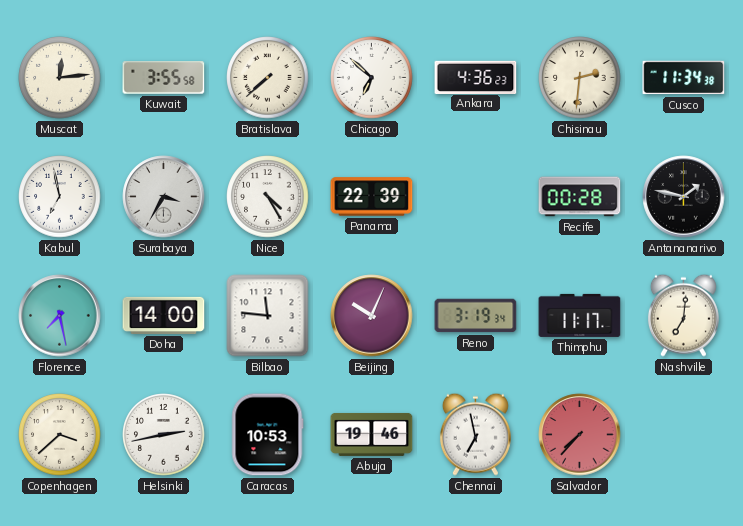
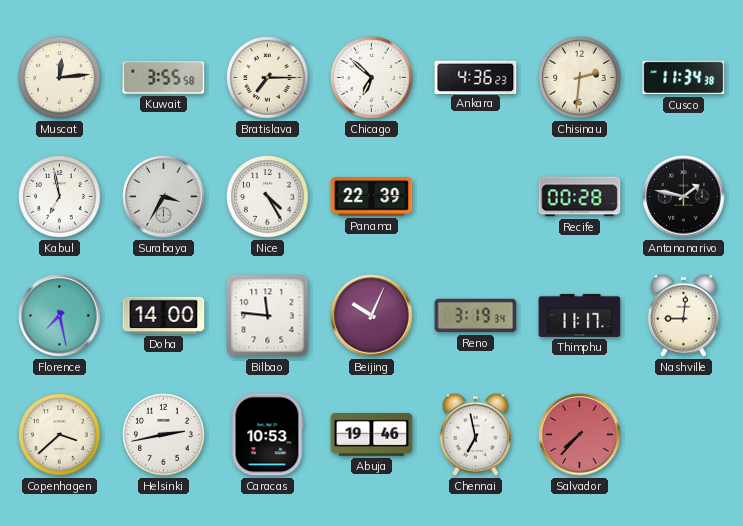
Bratislava: 7:38 -> 7:15 (268, 78)
Nashville: 7:01 -> 9:01 (683, 315)
